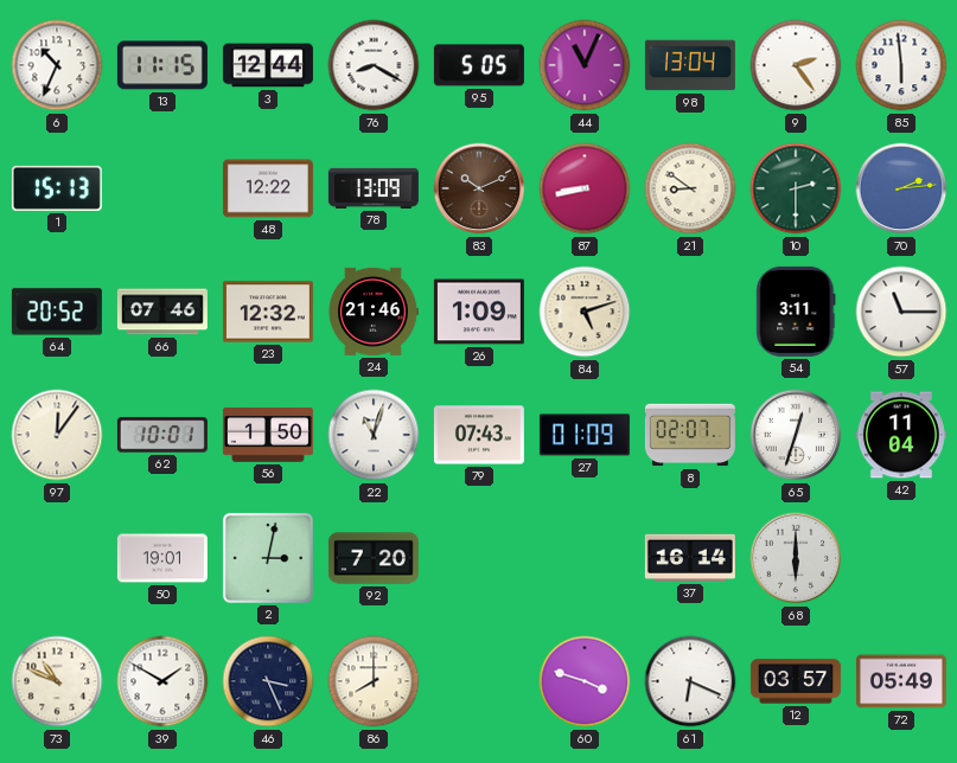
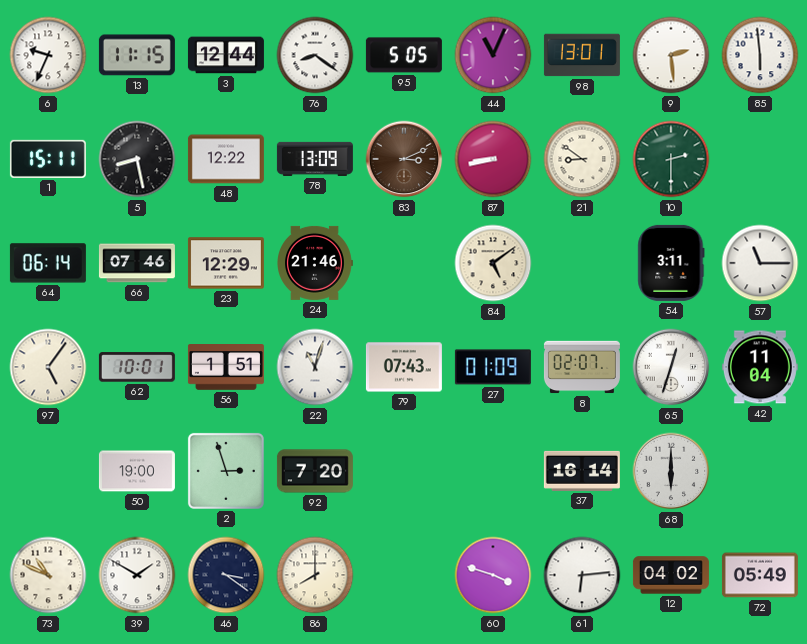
6: 10:34 -> 9:34 (48, 55)
76: 8:20 -> 8:21 (315, 55)
98: 13:04 -> 13:01 (582, 55)
9: 2:24 -> 2:29 (671, 55)
1: 15:13 -> 15:11 (48, 159)
5: none -> 8:28 (137, 159)
83: 10:11 -> 3:11 (404, 159)
70: 2:14 -> none (901, 188)
64: 20:52 -> 06:14 (48, 263)
23: 12:32 -> 12:29 (226, 263)
26: 1:09 -> none (479, 312)
84: 5:12 -> 5:09 (493, 263)
97: 12:06 -> 5:06 (48, 367)
56: 1:50 -> 1:51 (226, 367)
50: 19:01 -> 19:00 (137, 471)
2: 3:02 -> 2:57 (226, 471)
46: 3:26 -> 3:21 (226, 575)
61: 6:19 -> 6:14 (582, 575)
12: 03:57 -> 04:02 (671, 575)
